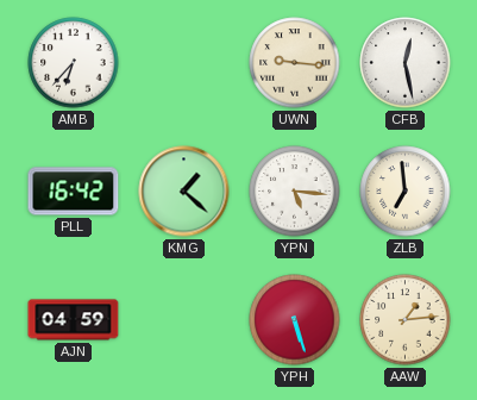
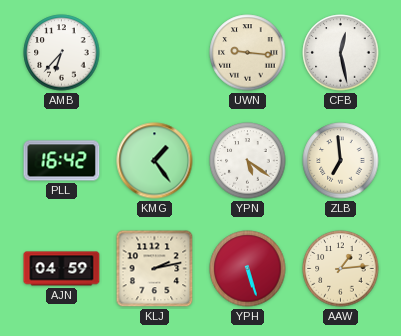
KMG: 1:22 -> 1:24 (155, 161)
YPN: 5:16 -> 5:21 (248, 161)
KLJ: none -> 2:13 (155, 269)
